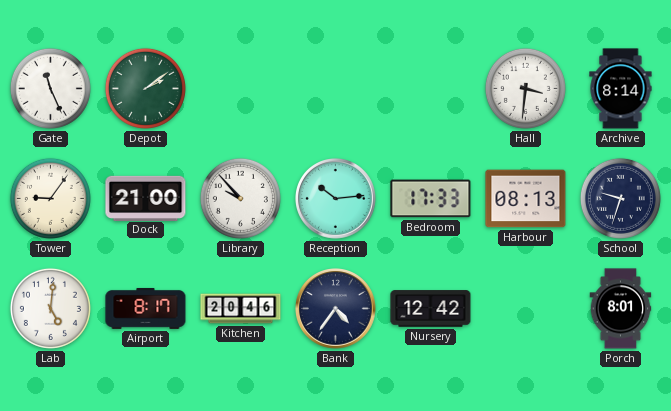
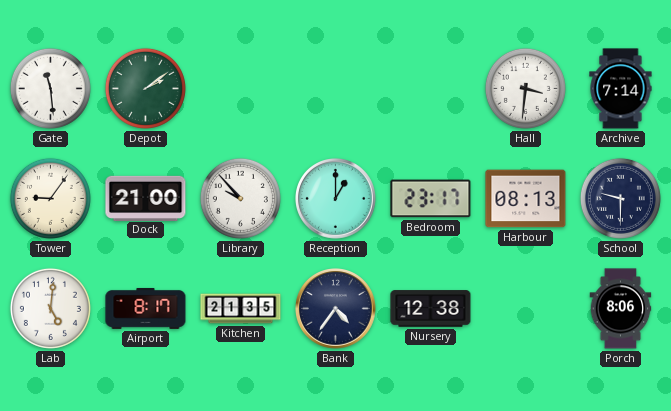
Gate: 11:26 -> 11:29 (50, 88)
Archive: 8:14 -> 7:14 (621, 89)
Reception: 10:14 -> 1:00 (336, 199)
Bedroom: 17:33 -> 23:17 (431, 199)
School: 9:33 -> 9:30 (620, 198)
Kitchen: 20:46 -> 21:35 (241, 309)
Nursery: 12:42 -> 12:38 (431, 309)
Porch: 8:01 -> 8:06 (621, 309)
